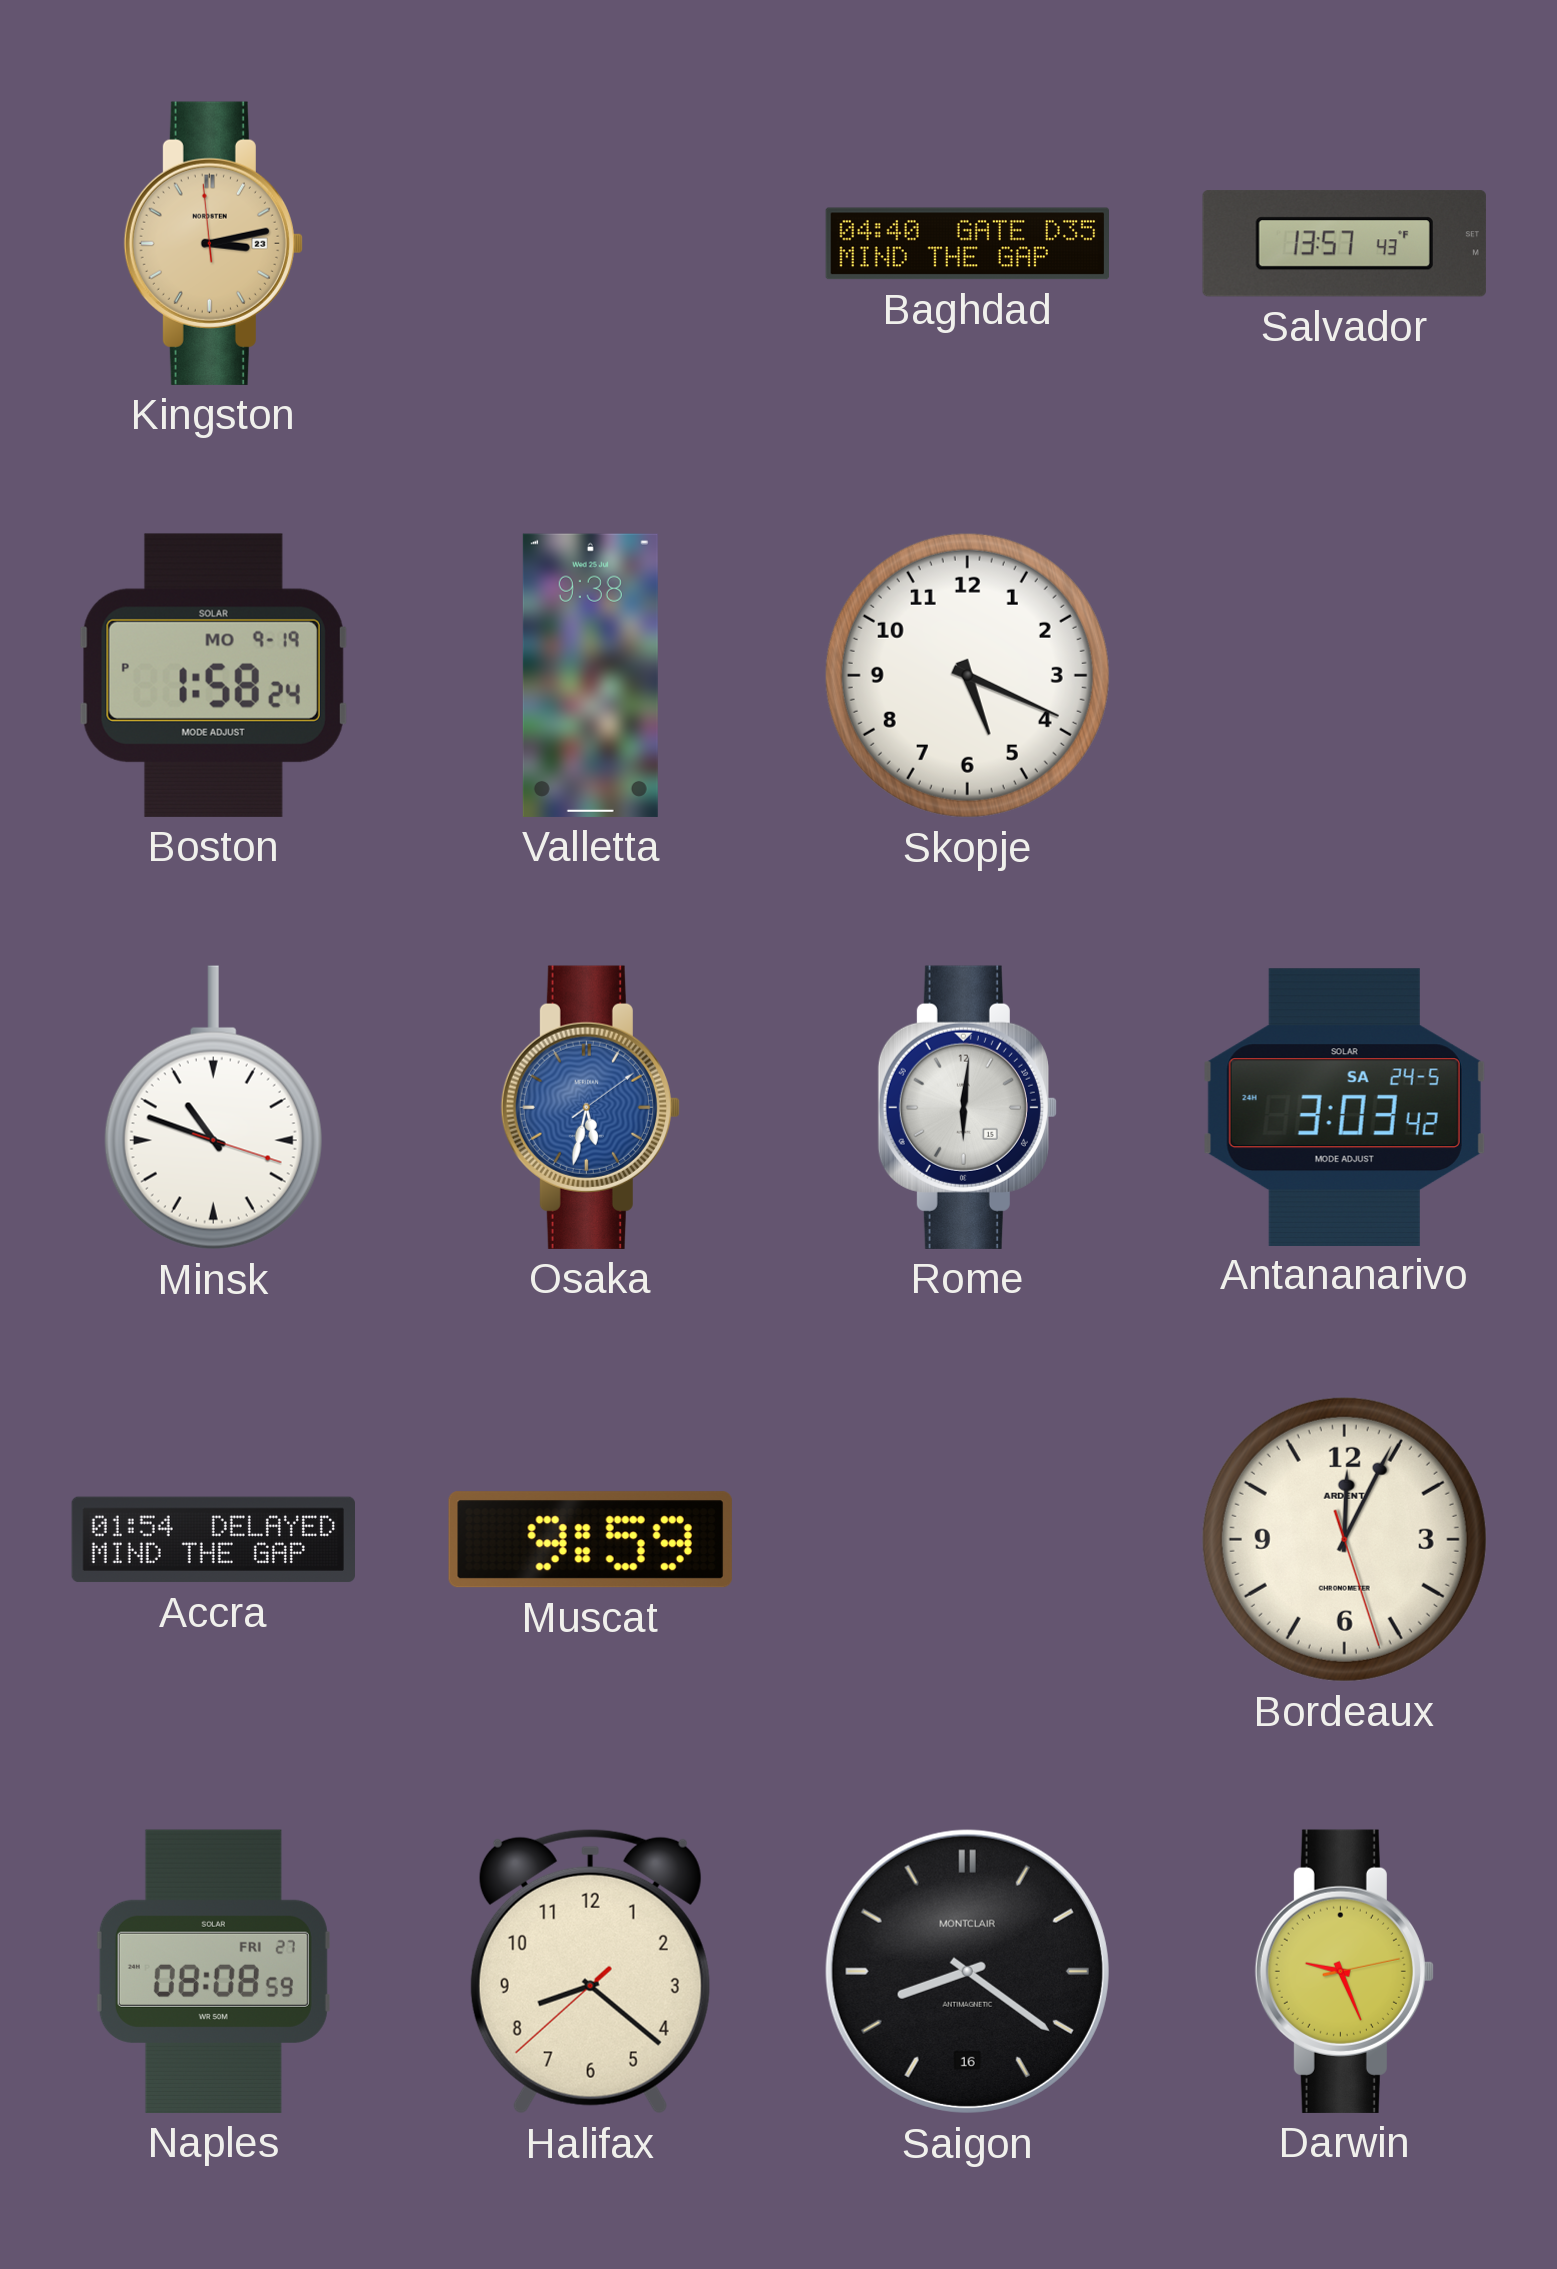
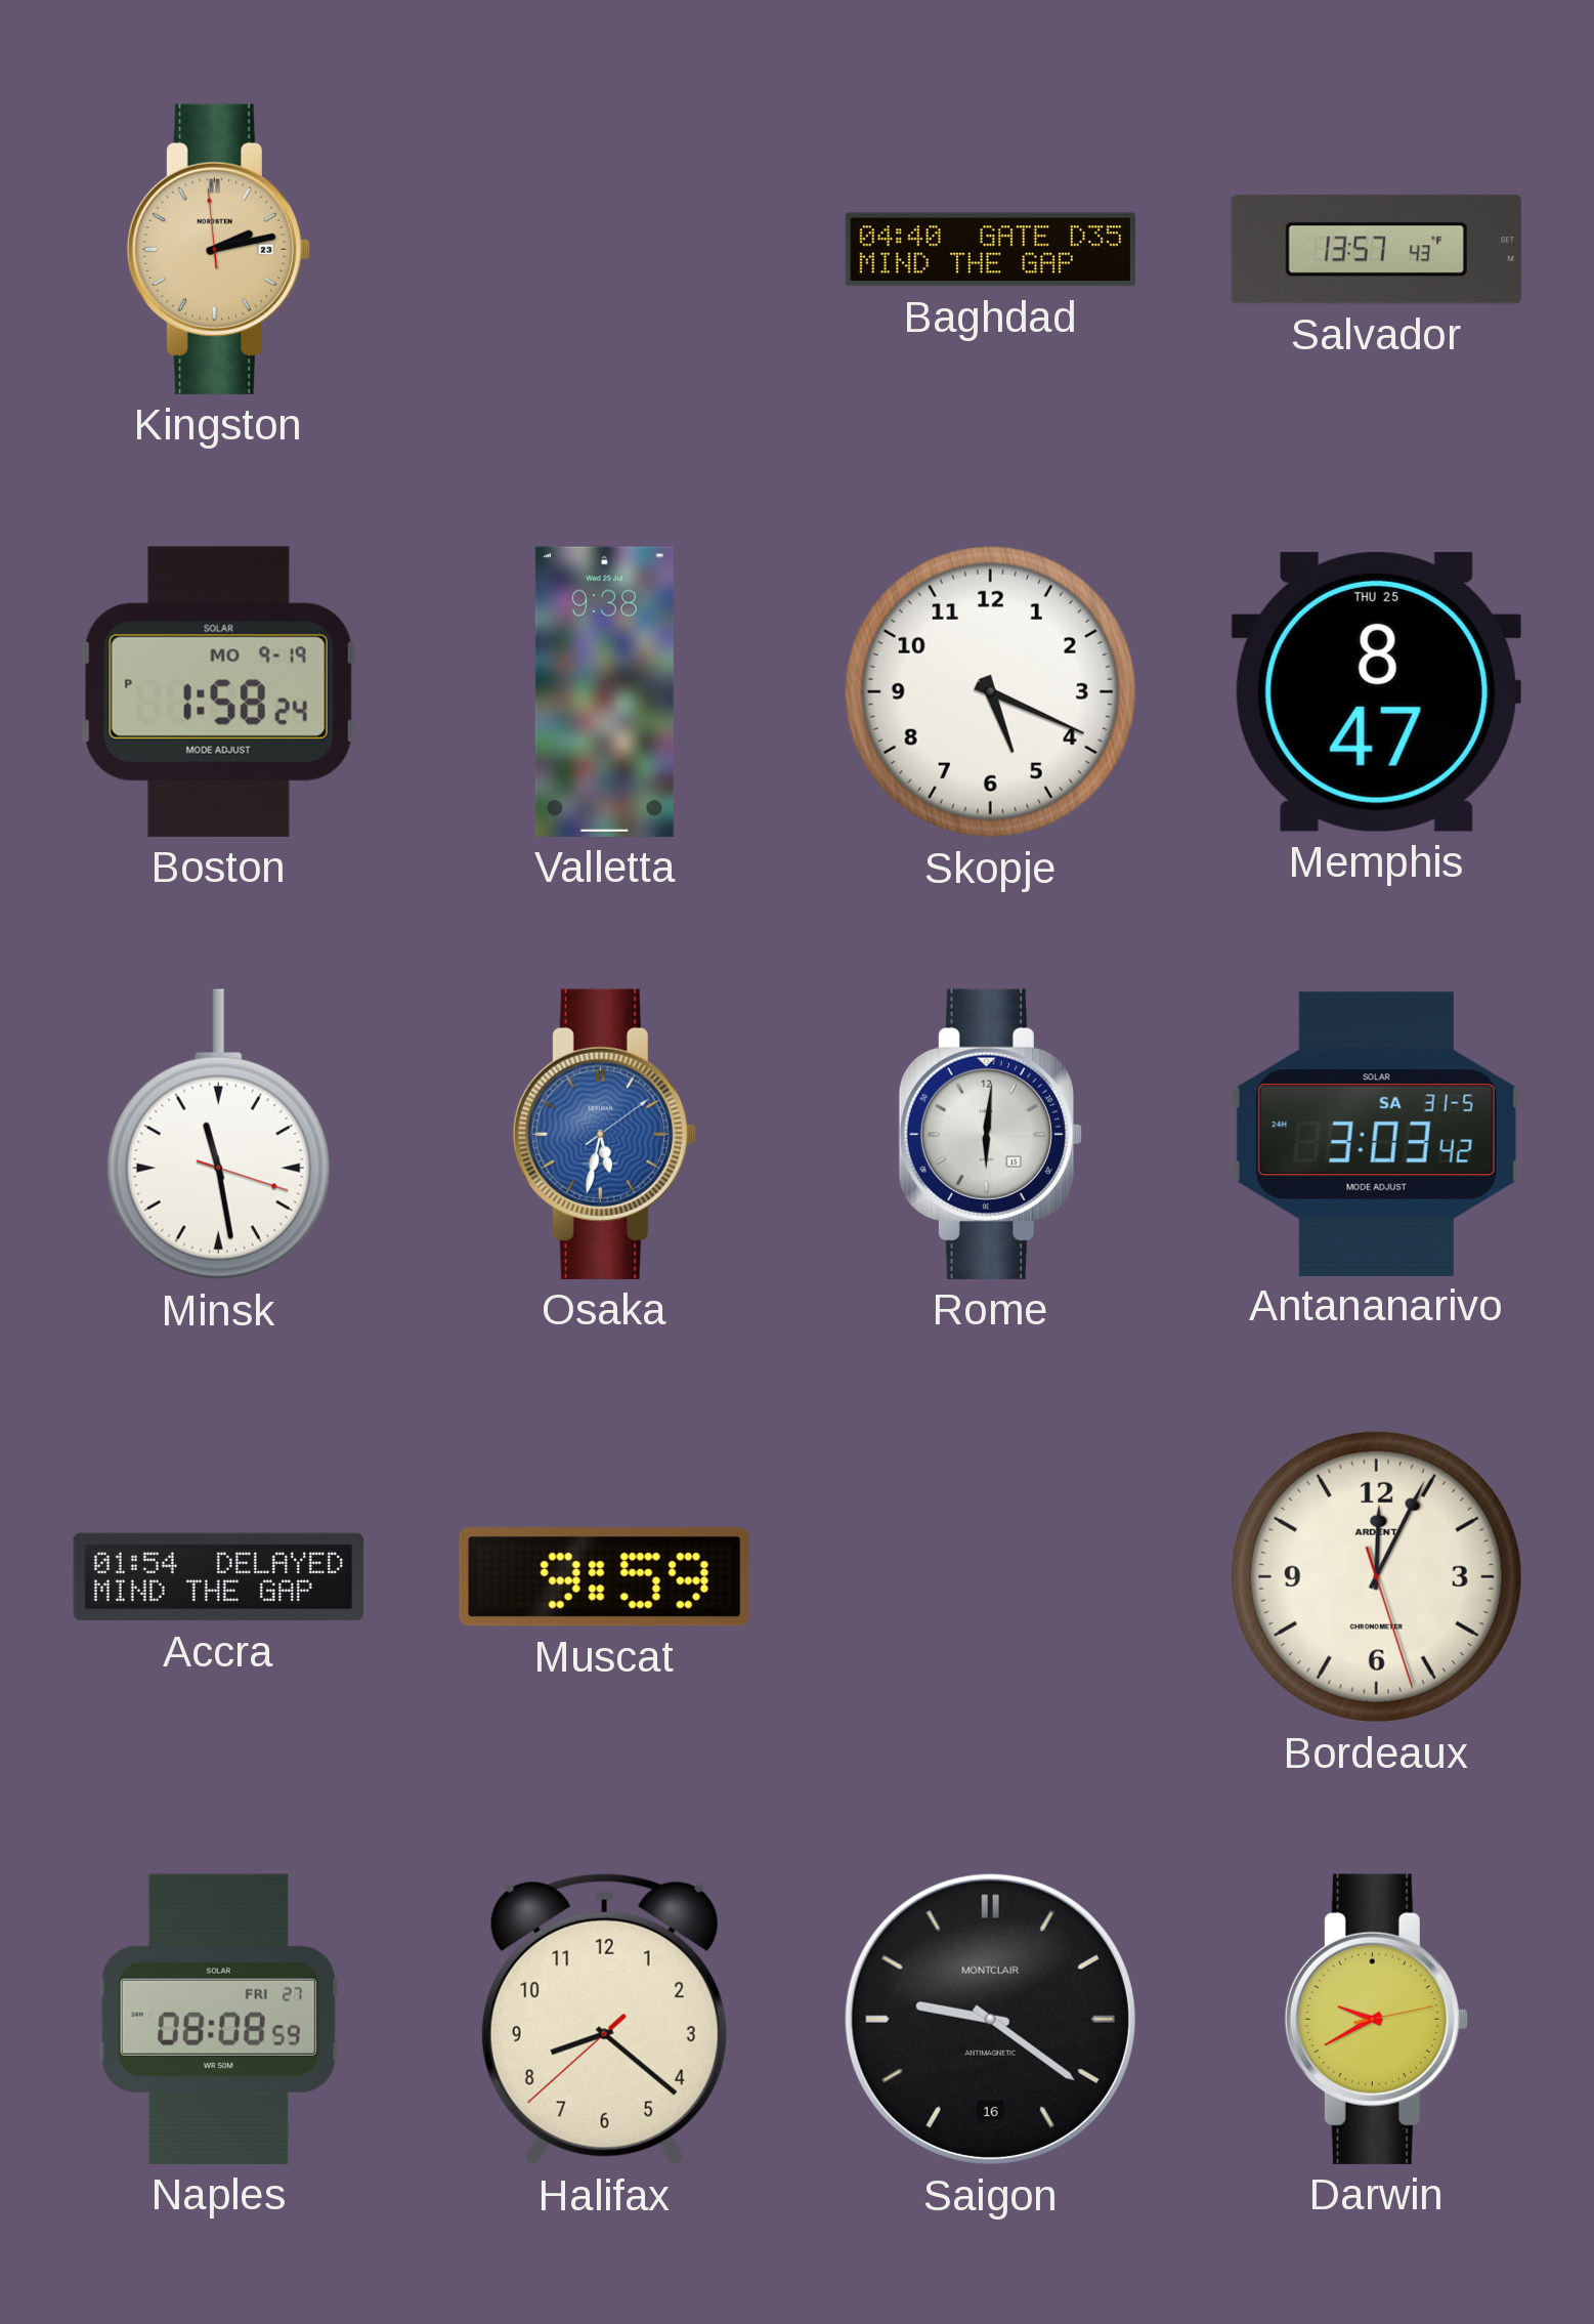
Kingston: 3:12 -> 2:12 (218, 249)
Memphis: none -> 8:47 (1376, 691)
Minsk: 10:48 -> 11:28 (218, 1135)
Antananarivo date: SA 24-5 -> SA 31-5 (1376, 1134)
Saigon: 8:21 -> 9:21 (990, 2019)
Darwin: 9:26 -> 9:40 (1376, 2019)
